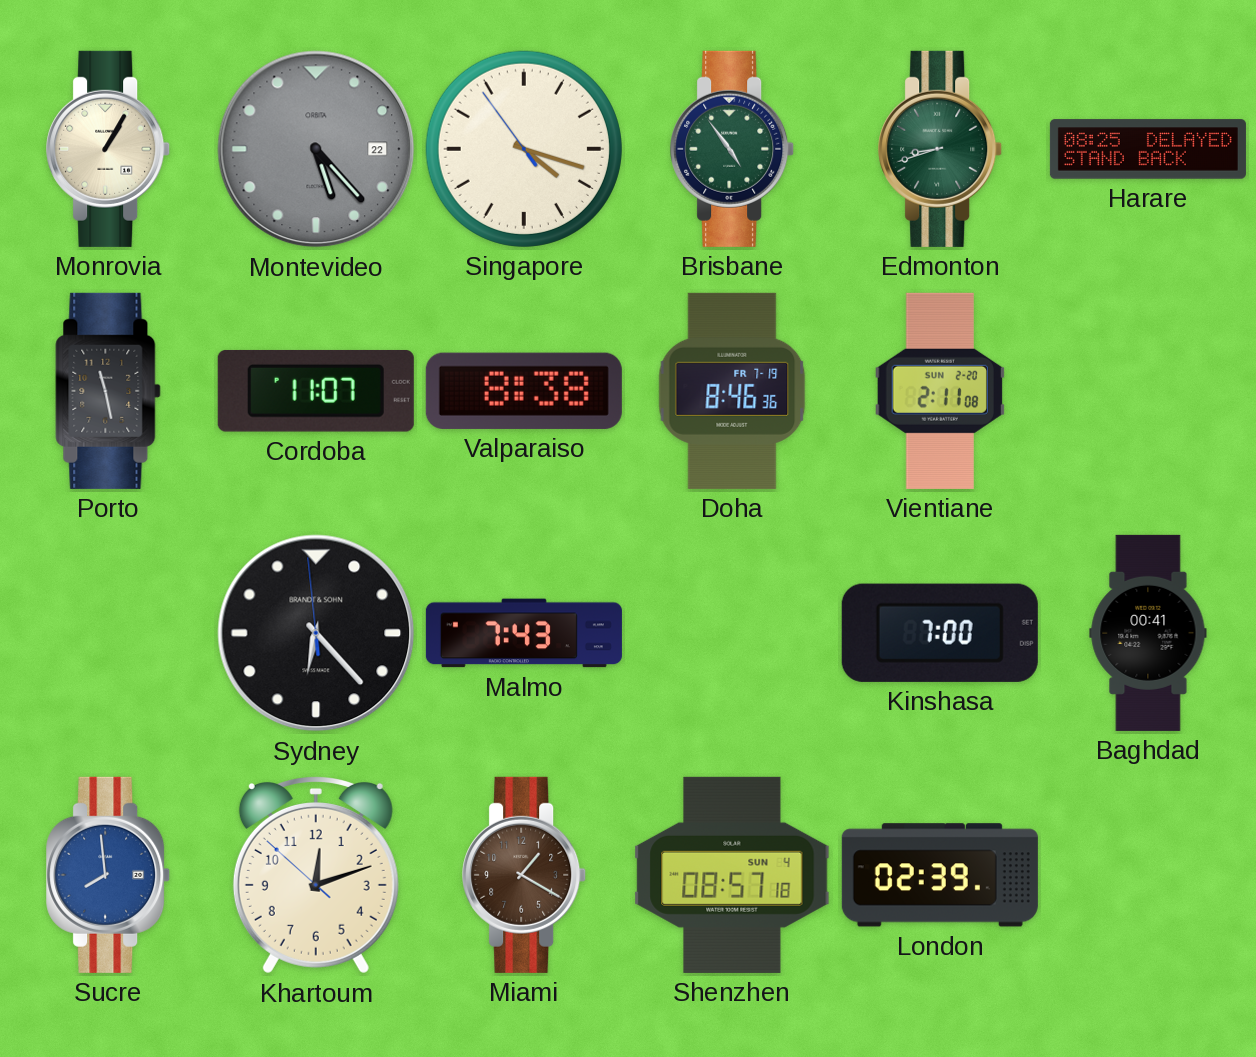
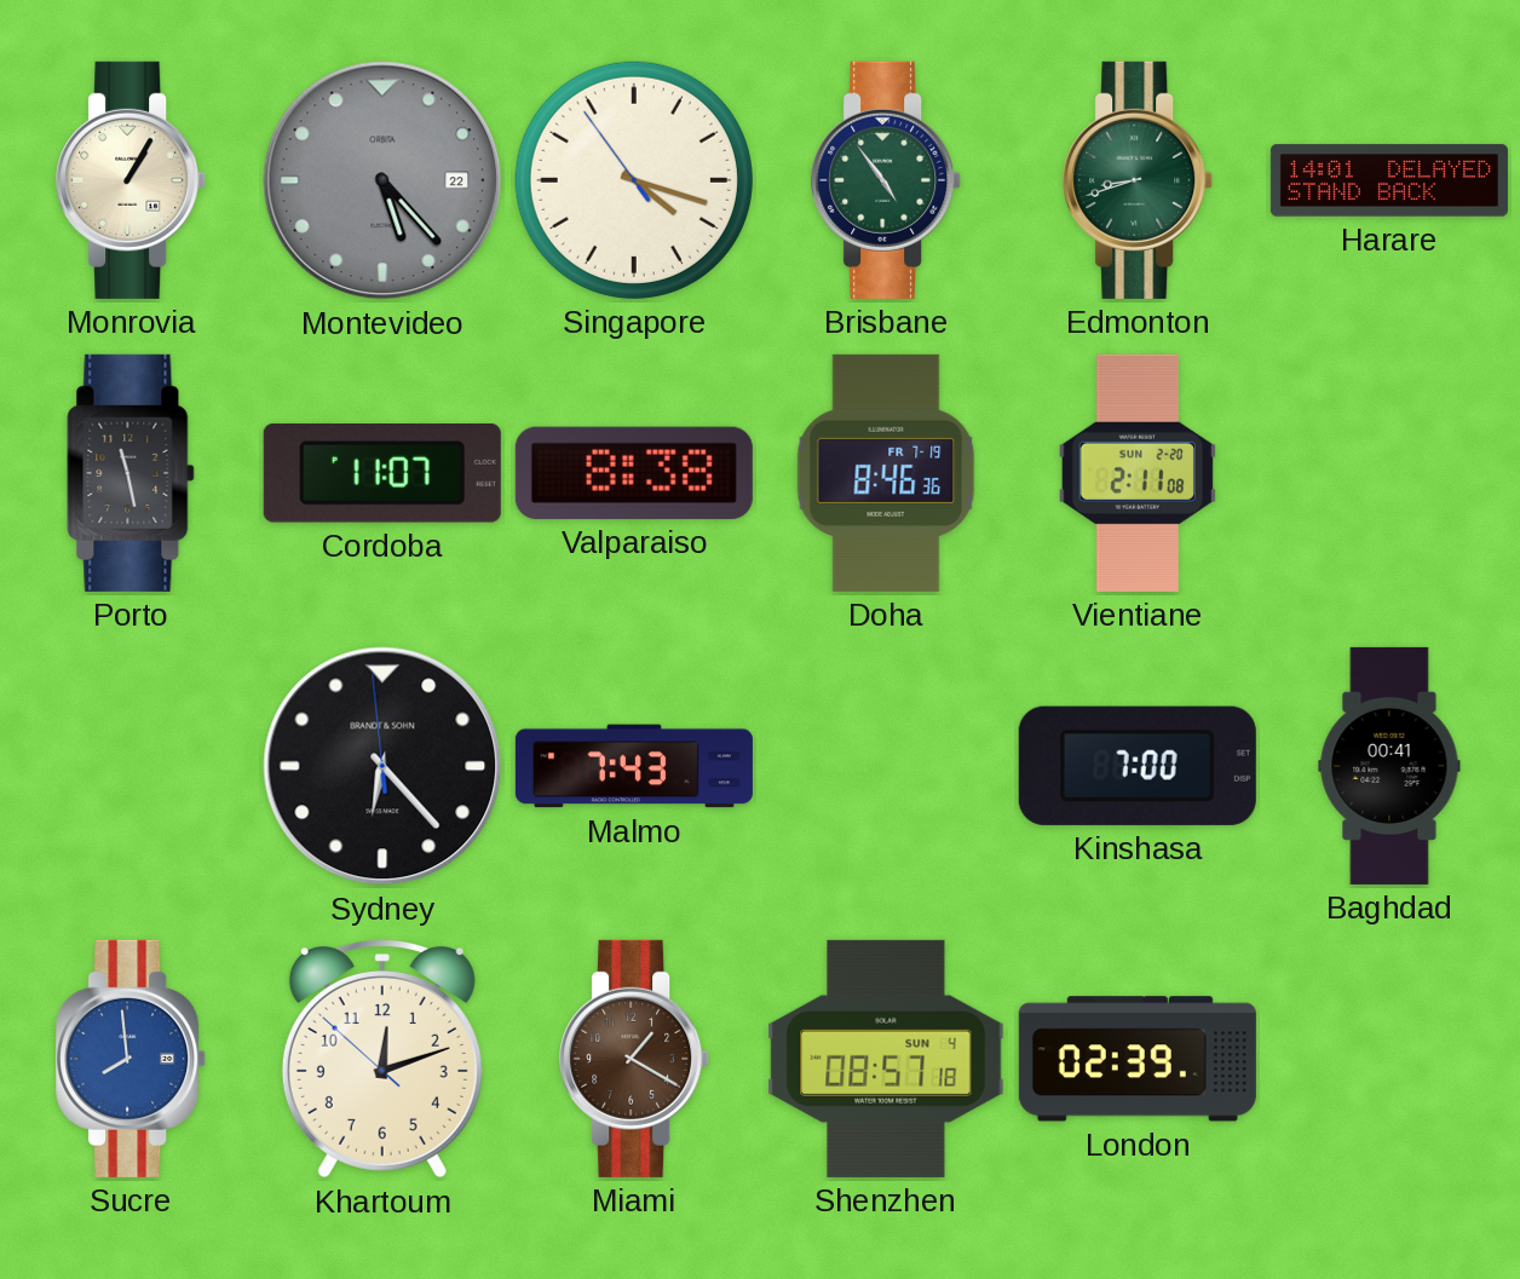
Harare: 08:25 -> 14:01 (1389, 180)
